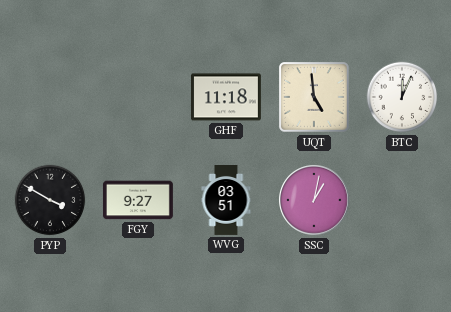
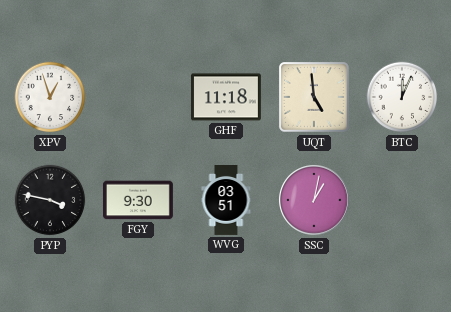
XPV: none -> 12:57 (50, 97)
PYP: 3:50 -> 3:47 (50, 200)
FGY: 9:27 -> 9:30 (138, 200)
